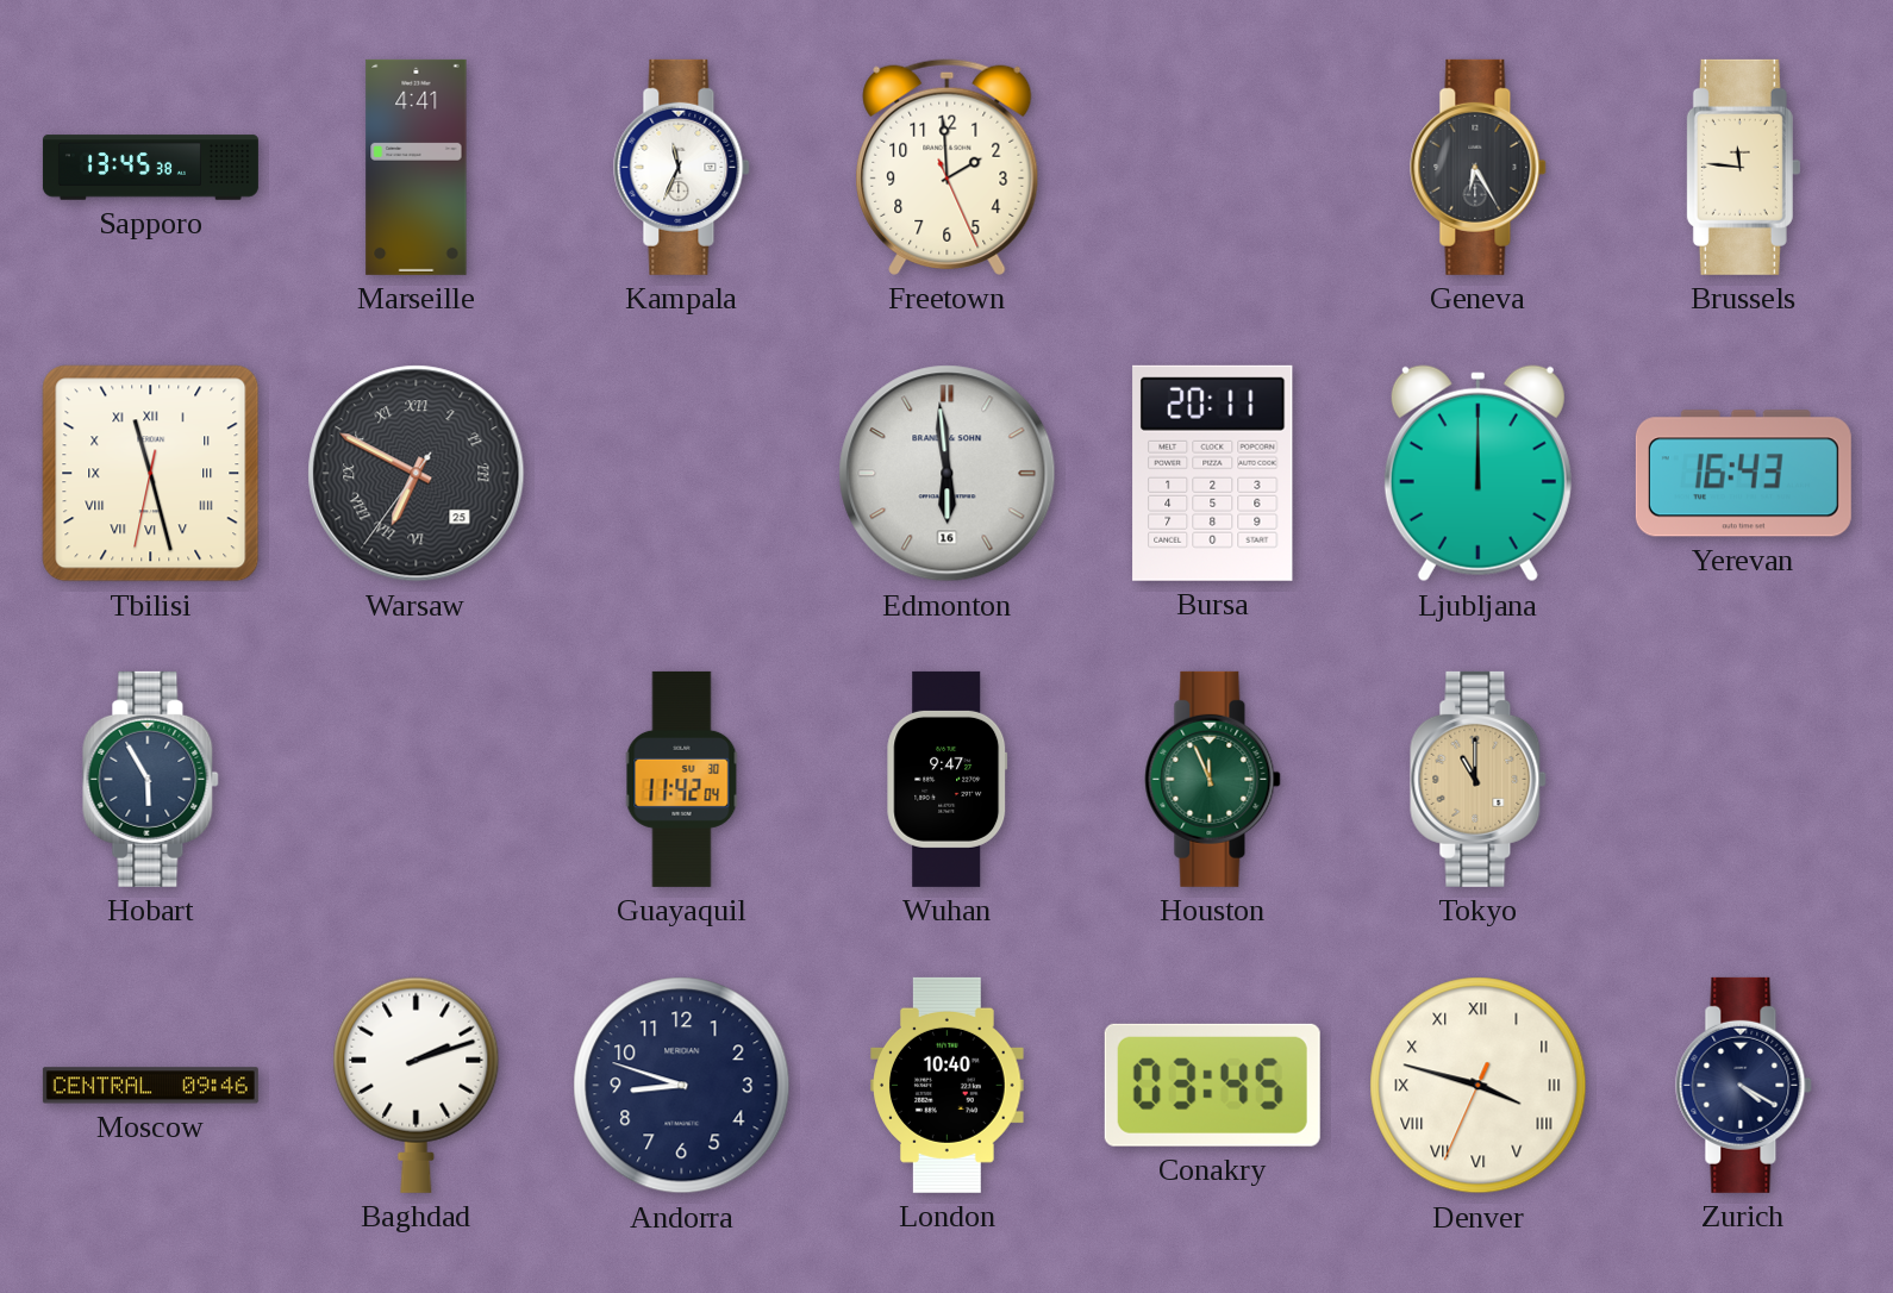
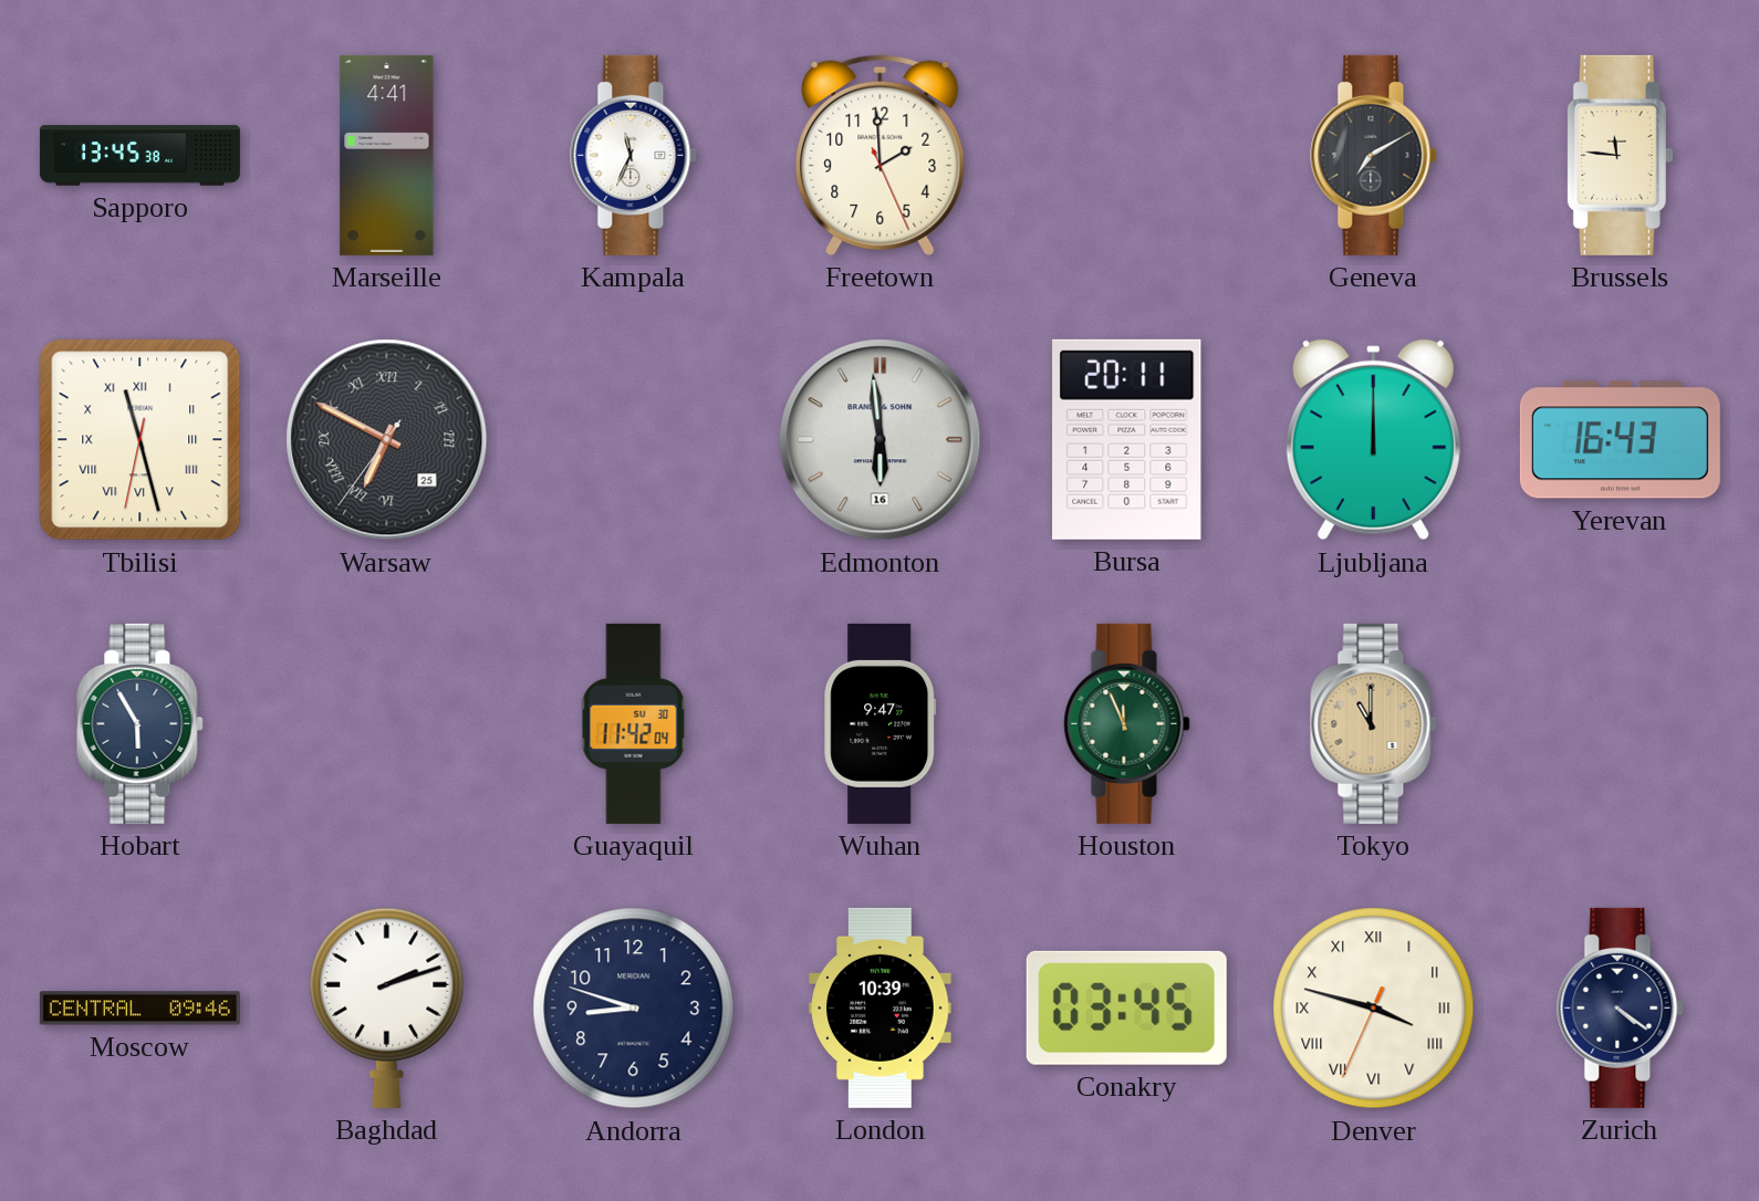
Geneva: 6:25 -> 7:10 (1374, 155)
London: 10:40 -> 10:39 (881, 1007)
Zurich: 4:20 -> 4:21 (1621, 1007)
